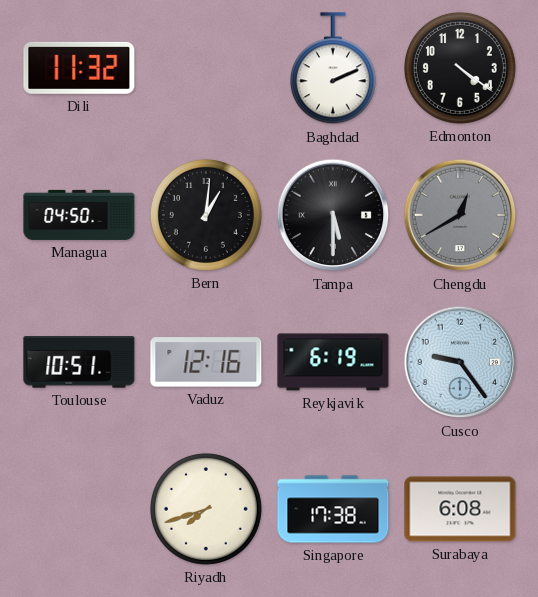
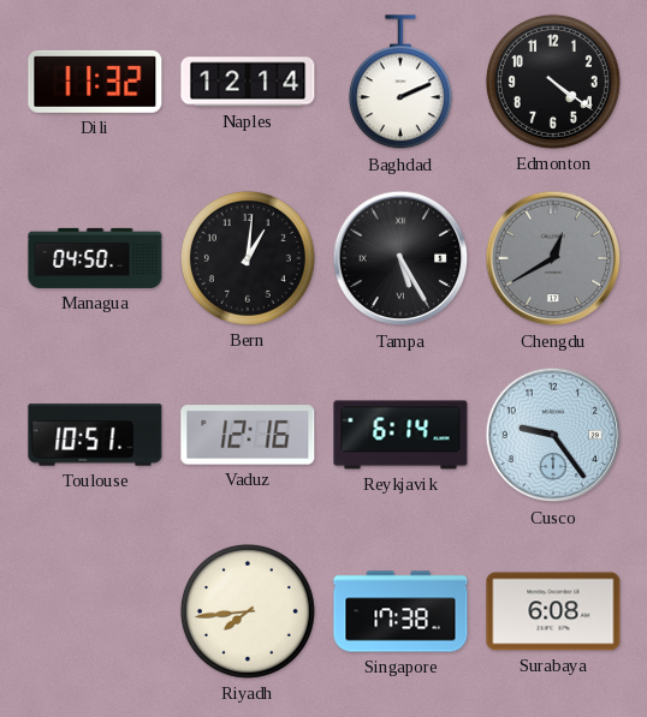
Naples: none -> 12:14 (248, 82)
Tampa: 5:30 -> 5:25 (400, 258)
Reykjavik: 6:19 -> 6:14 (400, 435)
Riyadh: 7:42 -> 7:44 (248, 611)
